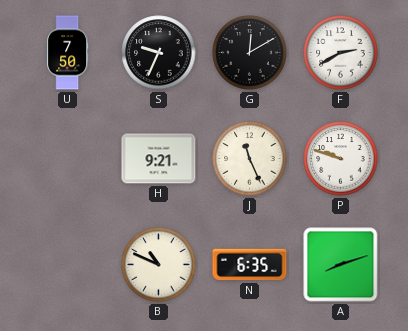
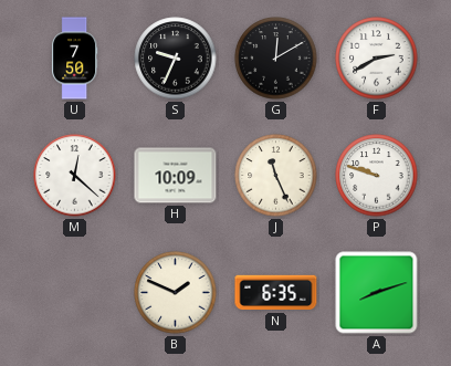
M: none -> 12:22 (75, 176)
H: 9:21 -> 10:09 (176, 176)
B: 10:49 -> 1:49 (176, 293)
